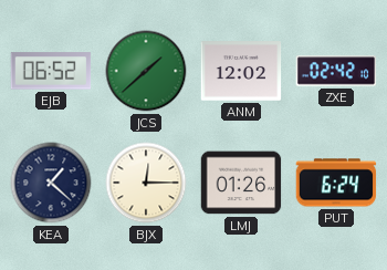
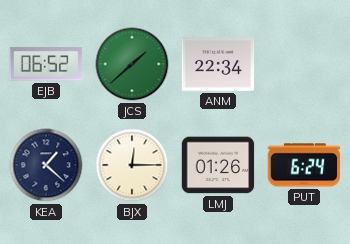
ANM: 12:02 -> 22:34 (218, 64)
ZXE: 02:42 -> none (336, 71)
